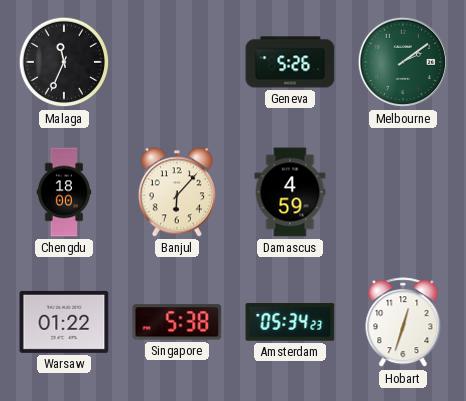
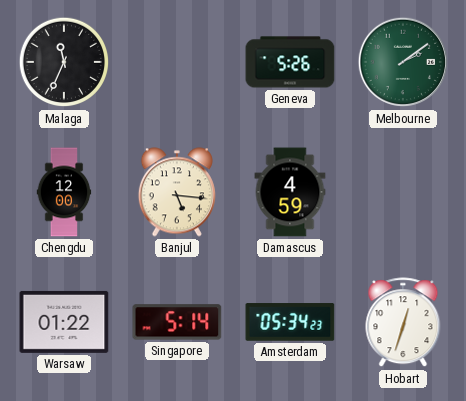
Chengdu: 18:00 -> 12:00 (64, 192)
Banjul: 6:07 -> 5:16 (177, 192)
Singapore: 5:38 -> 5:14 (177, 322)
